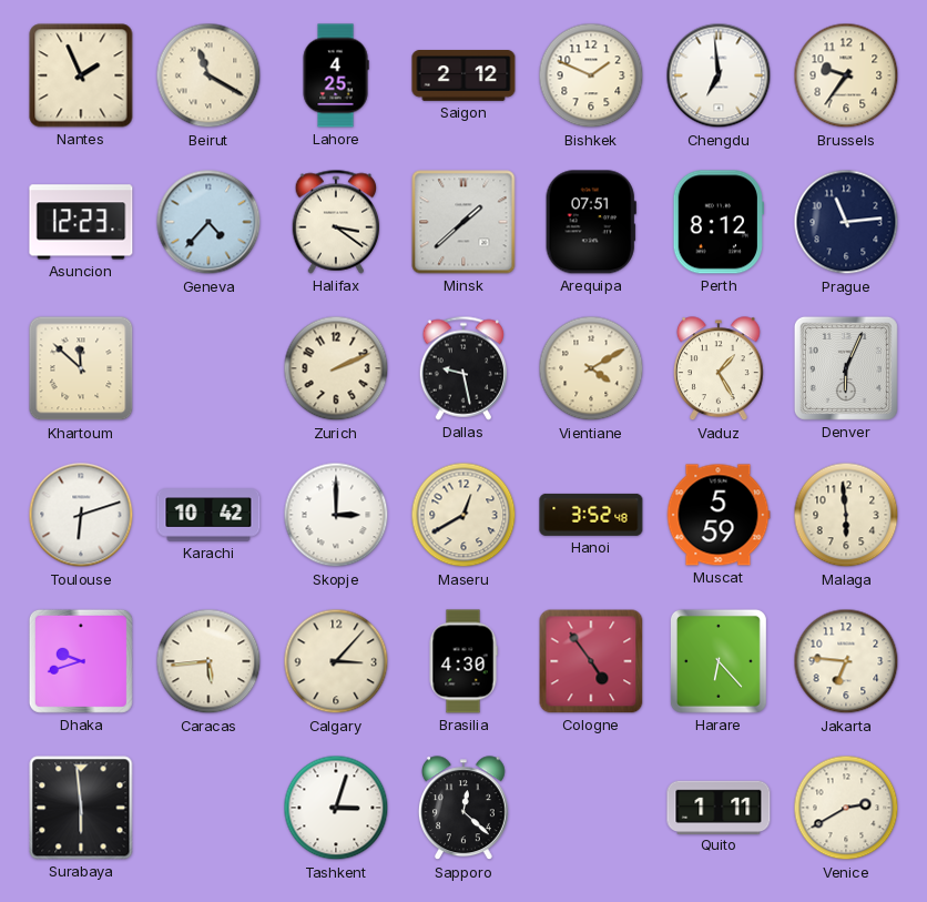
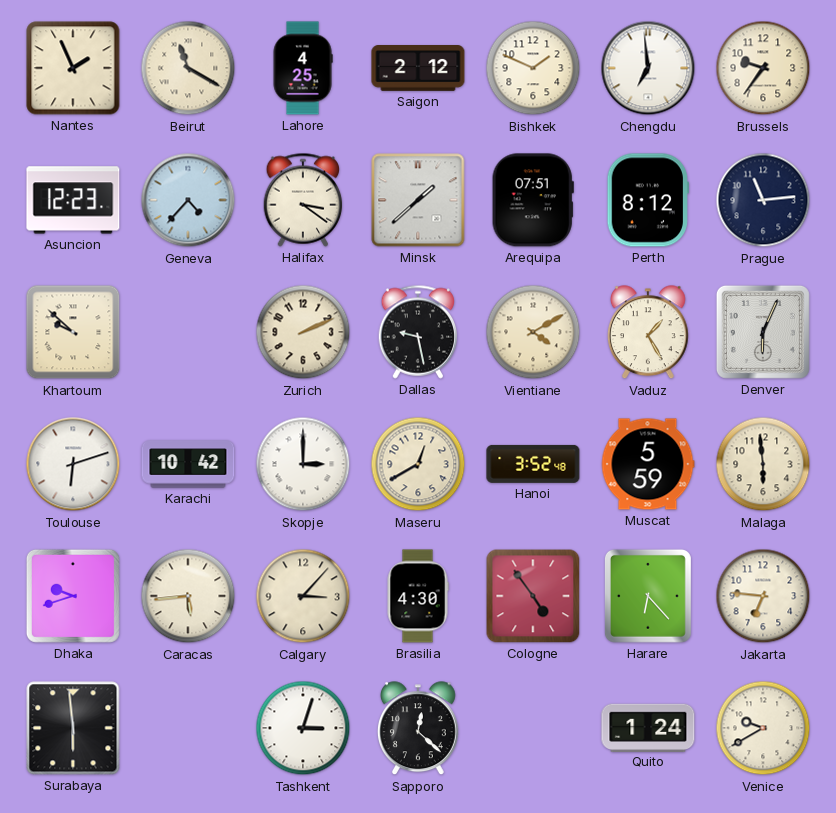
Khartoum: 11:52 -> 9:52 (73, 332)
Quito: 1:11 -> 1:24 (648, 727)
Venice: 2:40 -> 9:40 (763, 728)
